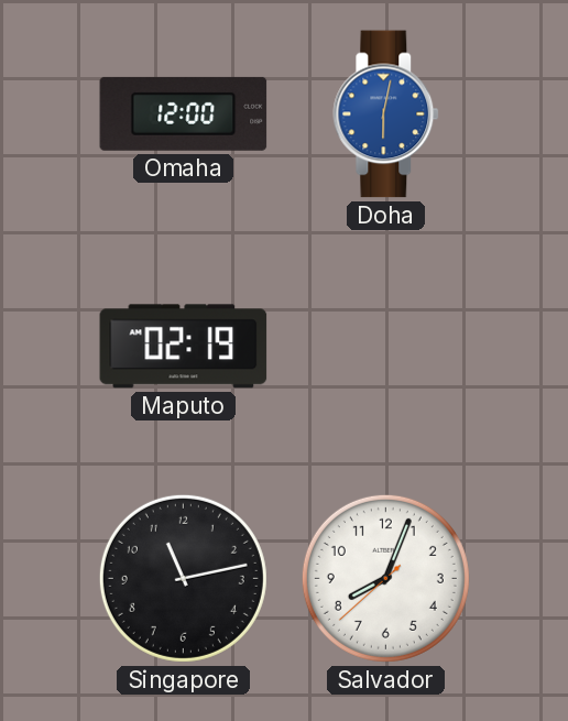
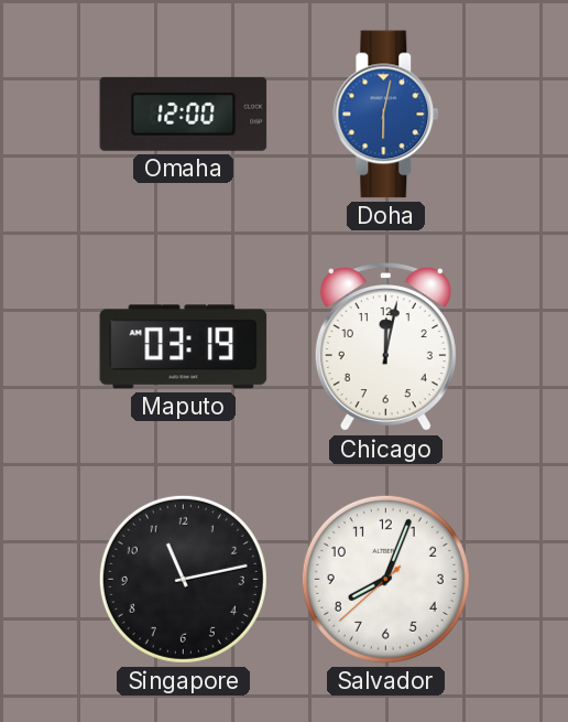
Maputo: 02:19 -> 03:19 (184, 347)
Chicago: none -> 12:02 (385, 347)
